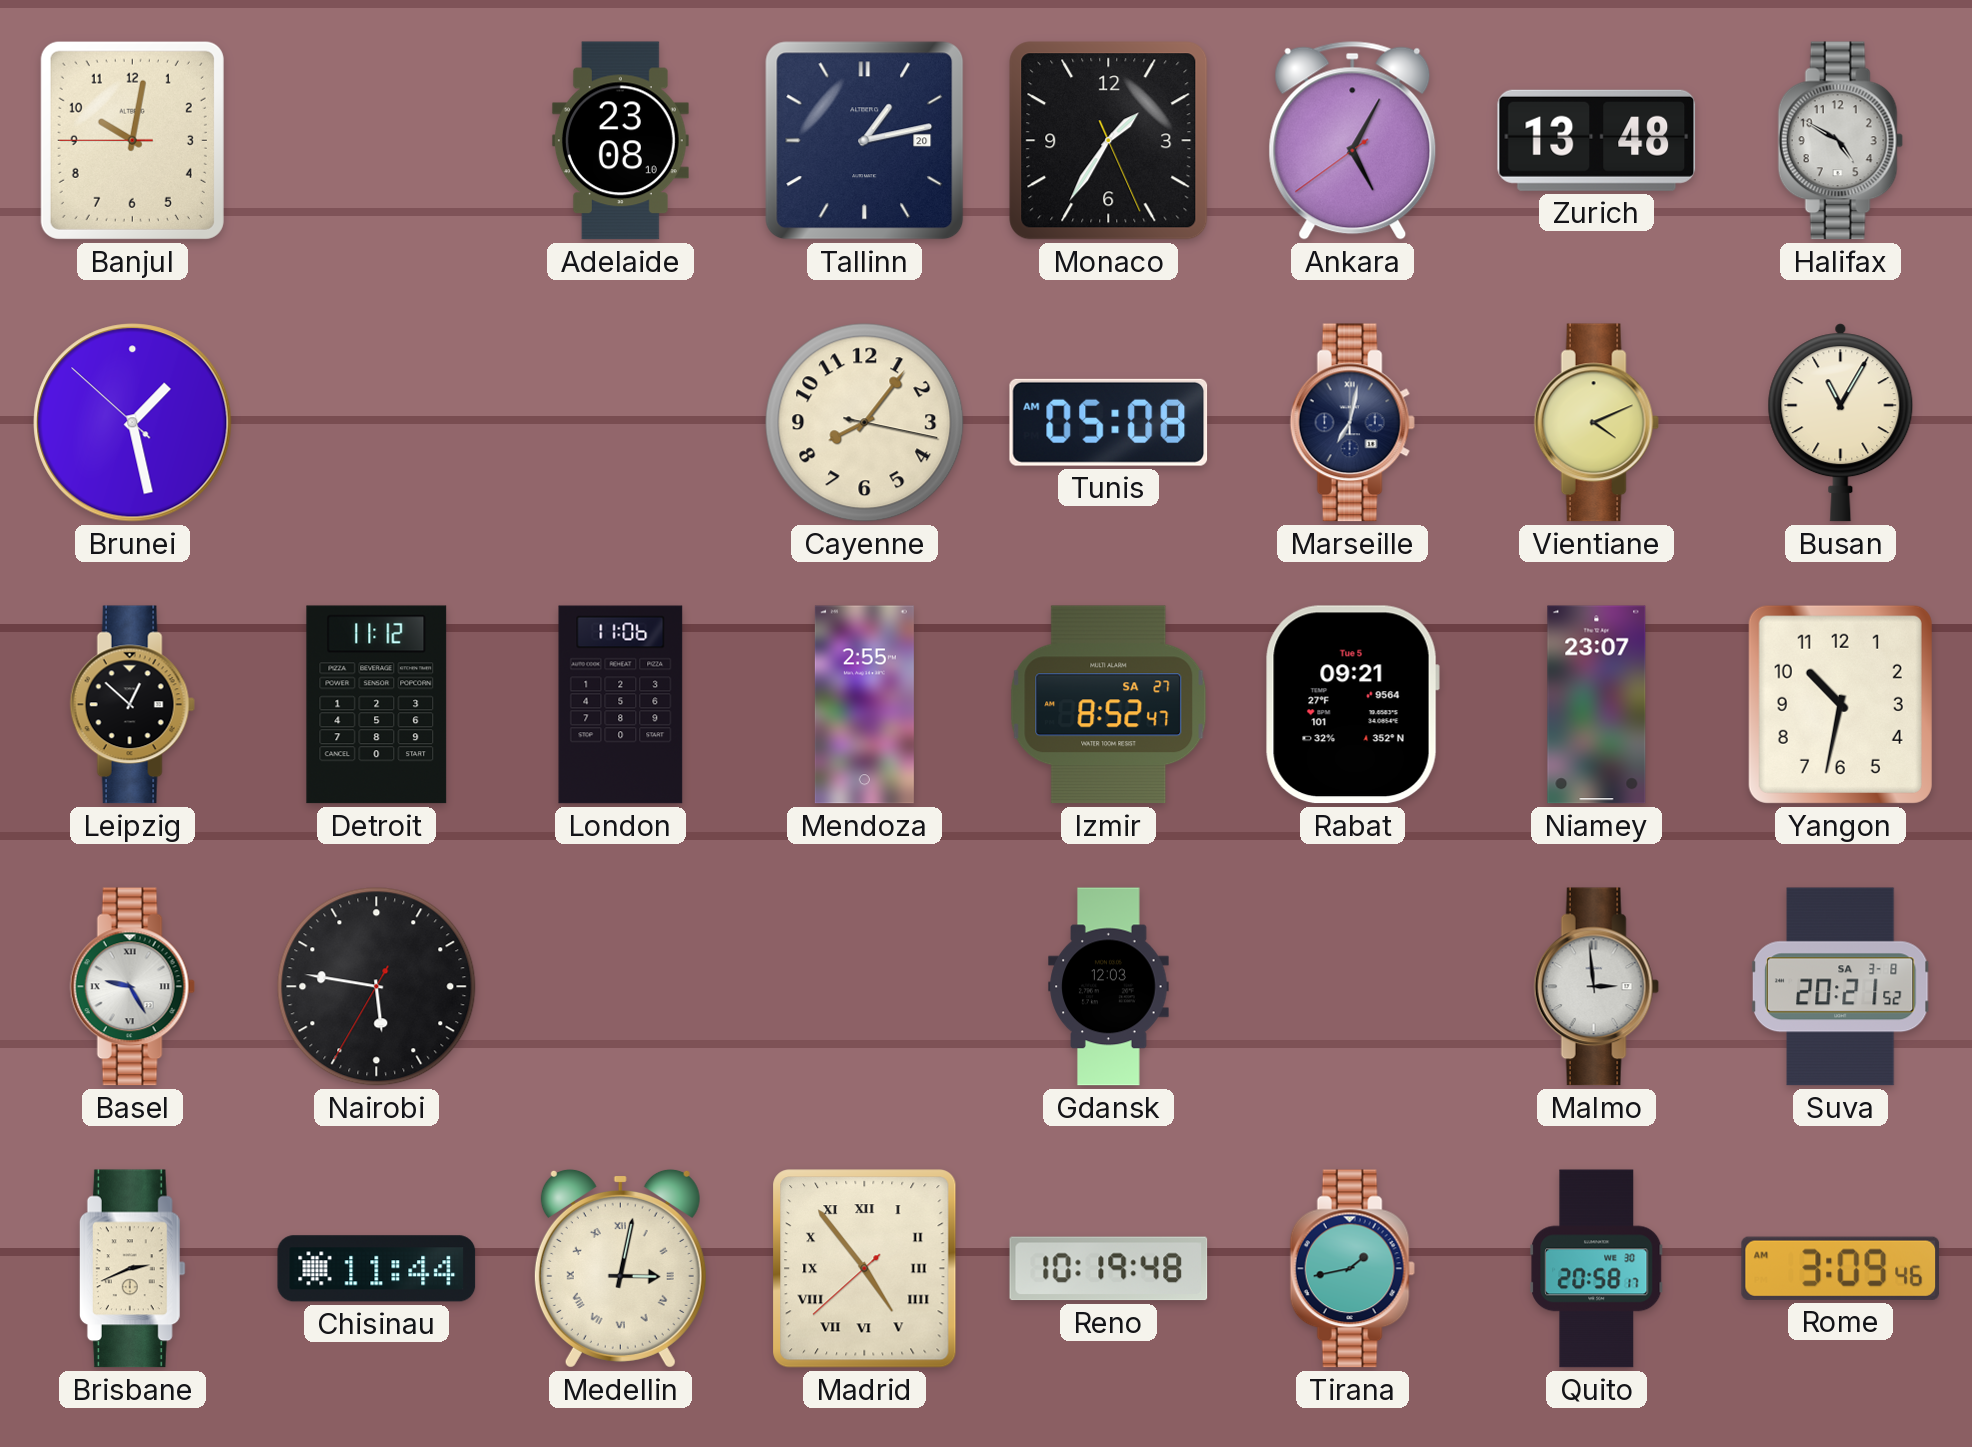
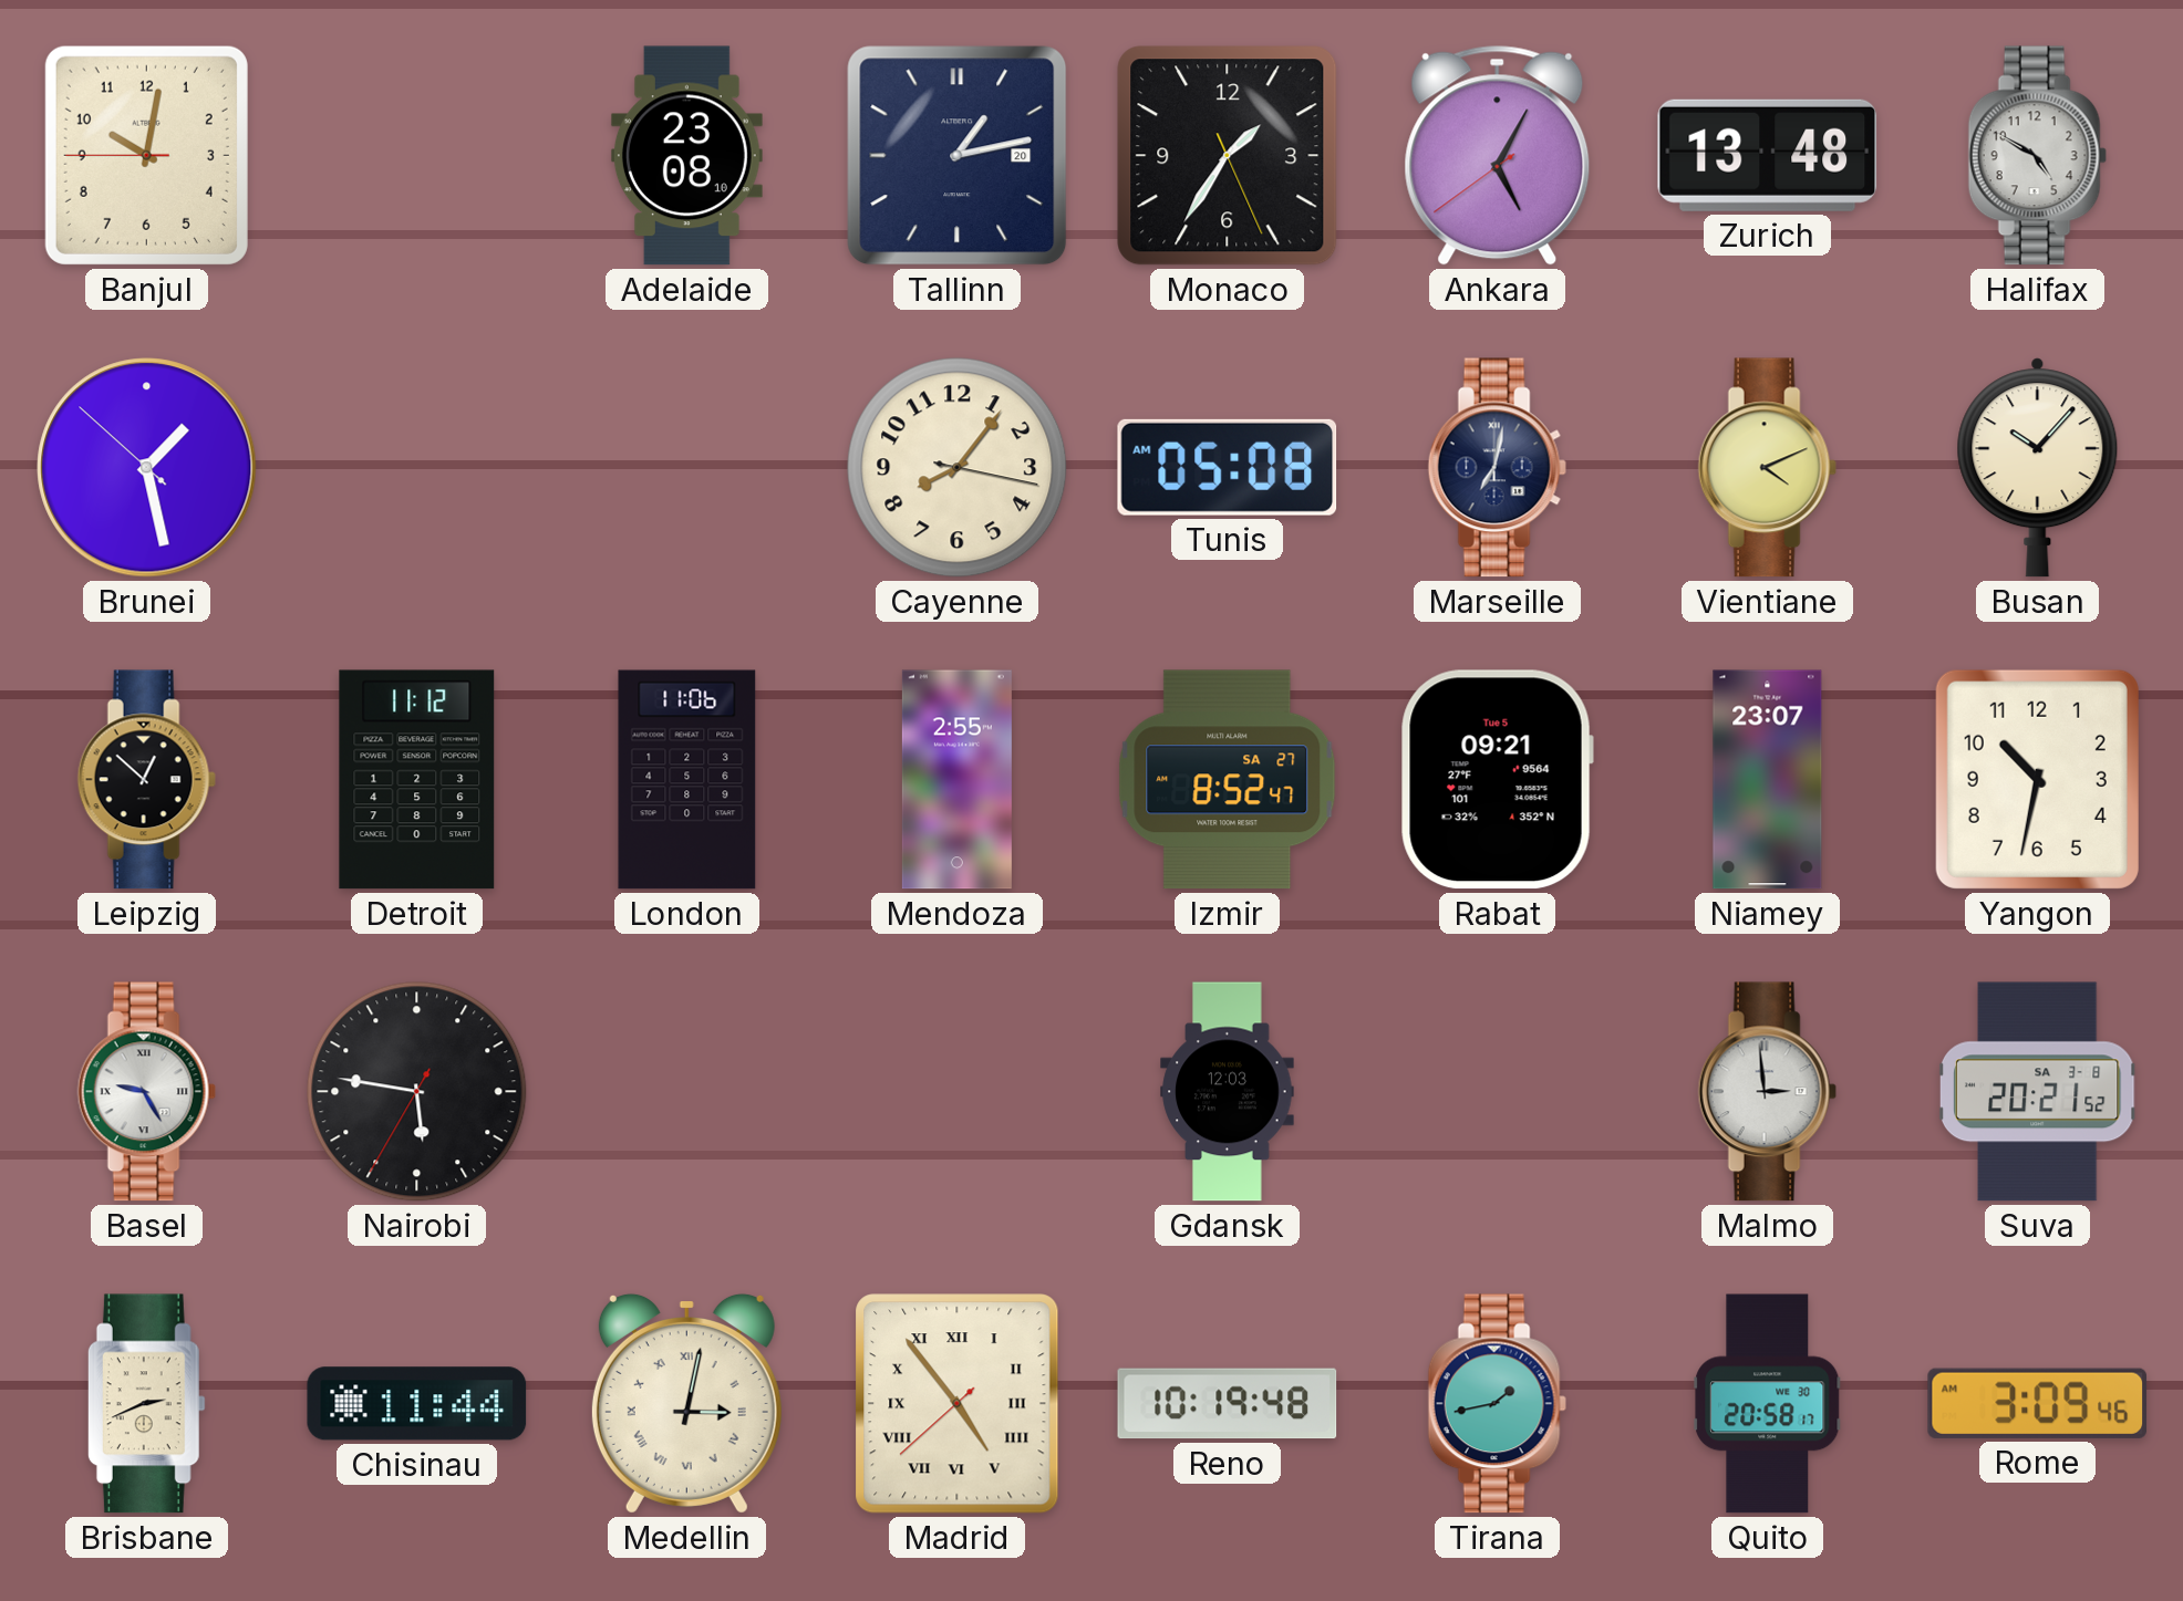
Busan: 11:05 -> 10:07 (2038, 468)
